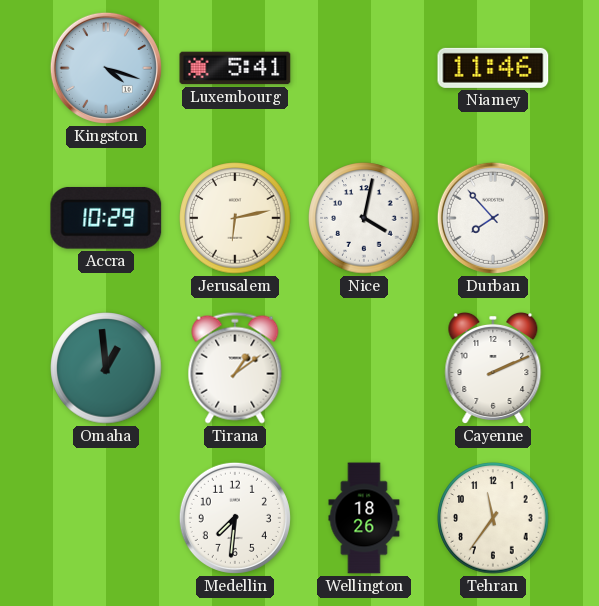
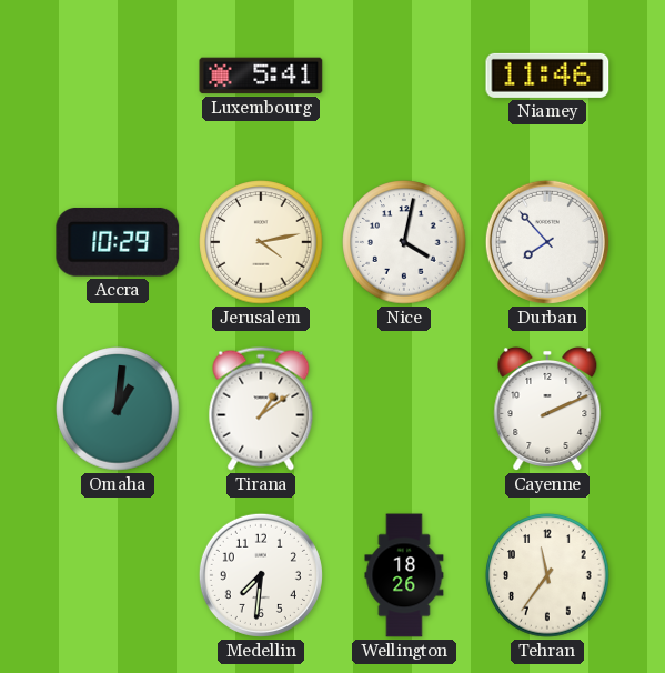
Kingston: 4:18 -> none (106, 68)
Jerusalem: 6:13 -> 4:13 (261, 242)
Omaha: 12:59 -> 1:01 (118, 409)
